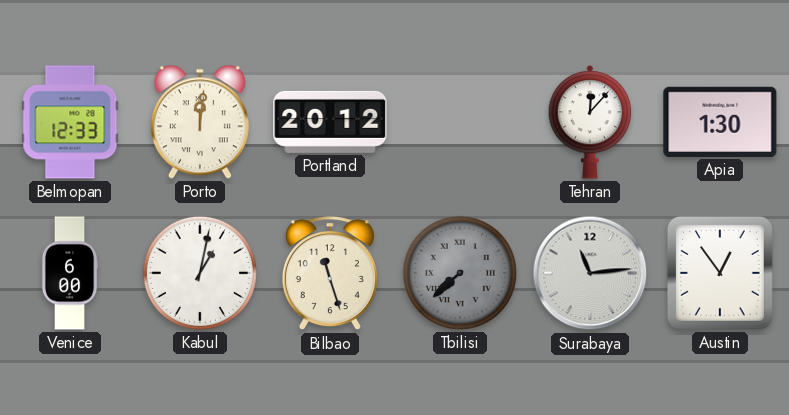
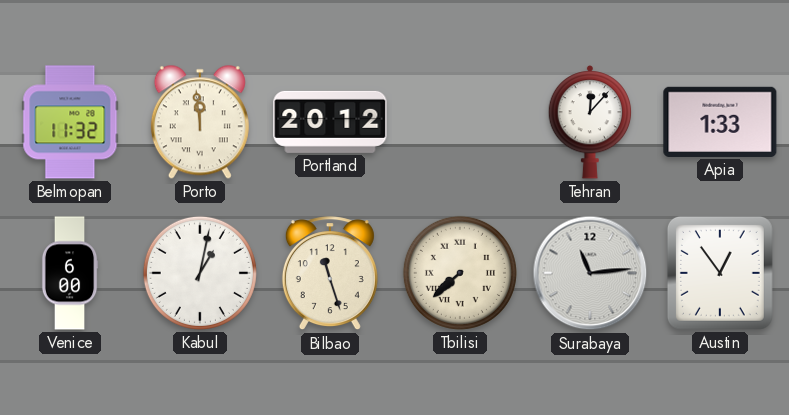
Belmopan: 12:33 -> 11:32 (70, 122)
Porto: 12:01 -> 11:59 (200, 122)
Apia: 1:30 -> 1:33 (720, 122)
Tbilisi dial: grey -> cream (460, 273)
